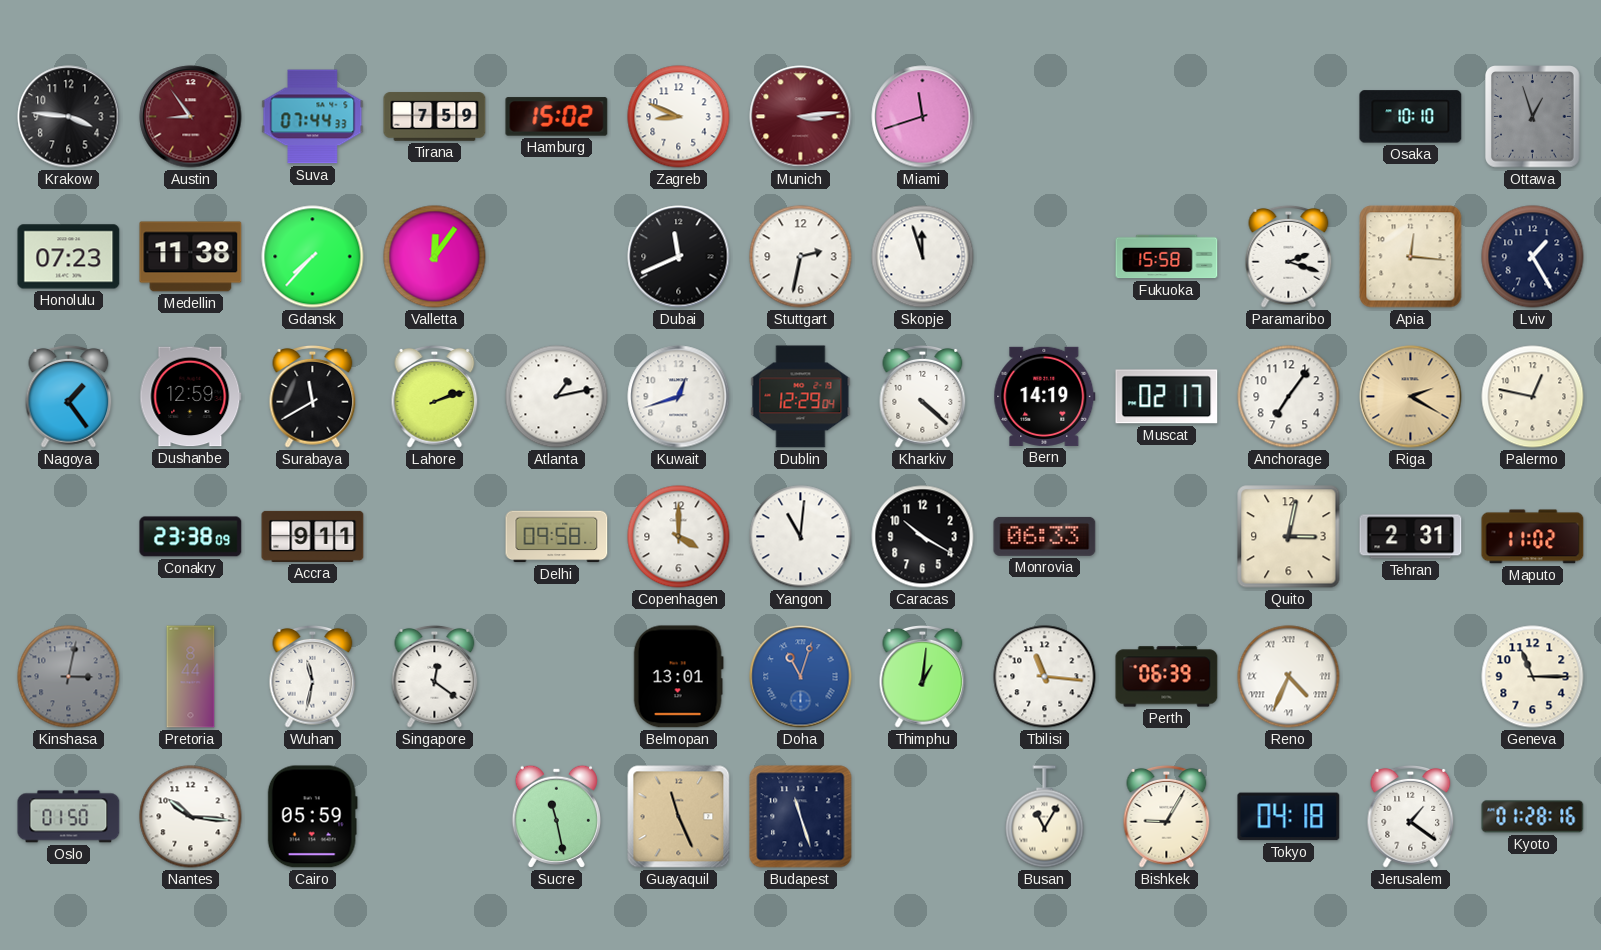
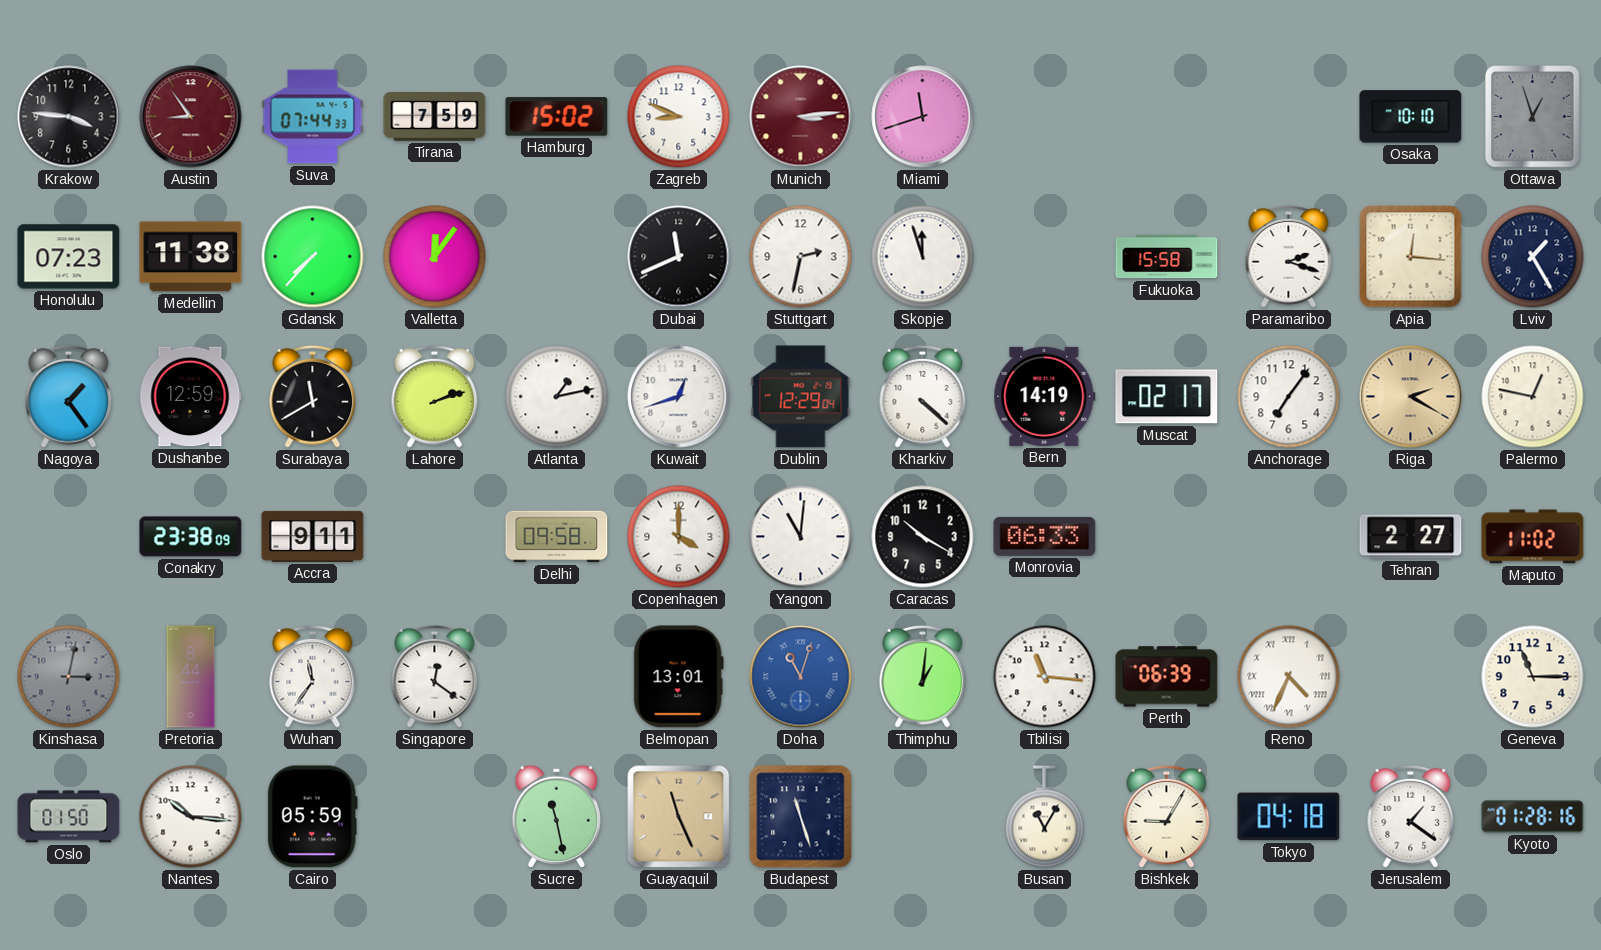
Quito: 3:02 -> none (1289, 537)
Tehran: 2:31 -> 2:27 (1411, 537)
Wuhan: 11:32 -> 11:36 (313, 677)
